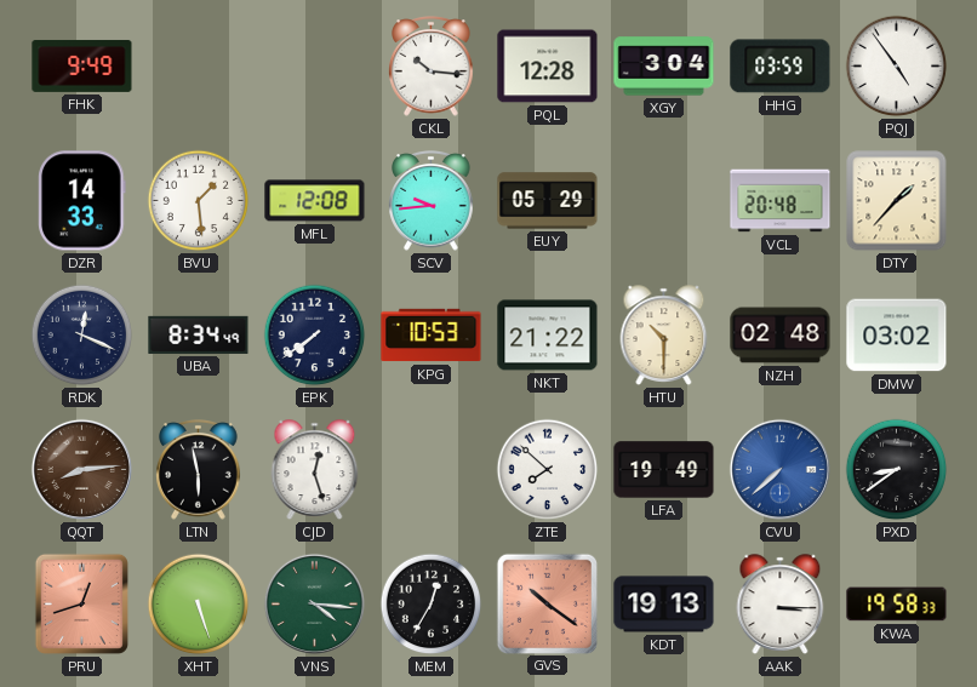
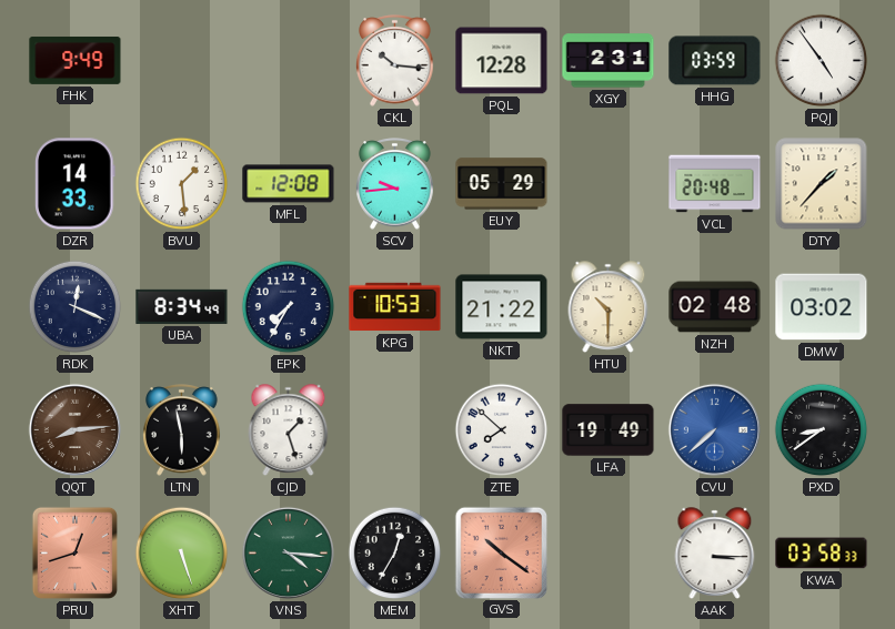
XGY: 3:04 -> 2:31 (609, 61)
EPK: 7:39 -> 7:35 (289, 307)
CJD: 12:27 -> 1:27 (289, 430)
KDT: 19:13 -> none (664, 605)
KWA: 19:58 -> 03:58 (822, 554)
